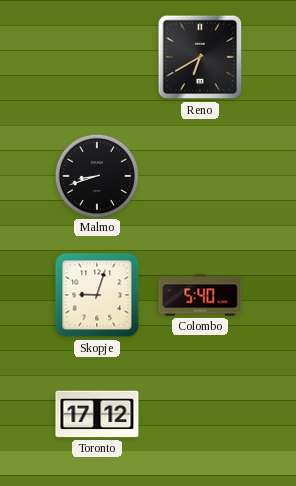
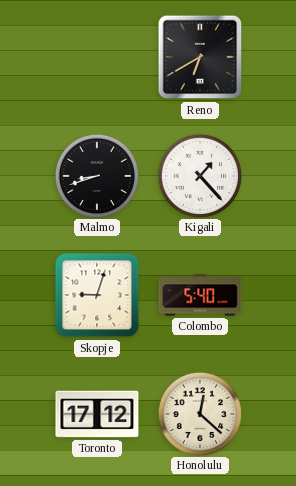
Kigali: none -> 1:23 (199, 175)
Honolulu: none -> 12:22 (199, 413)
